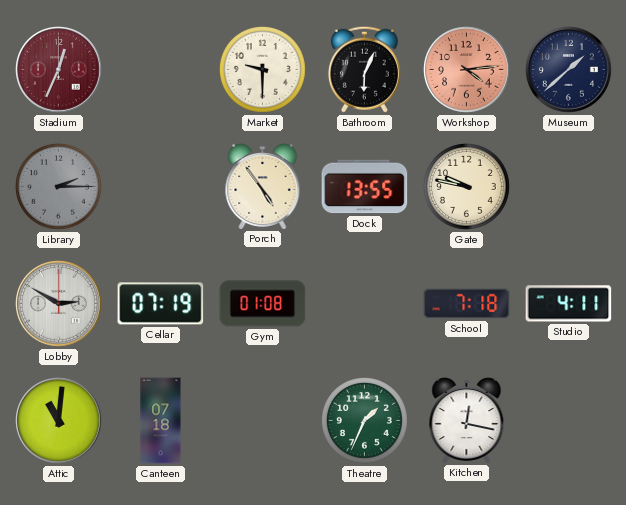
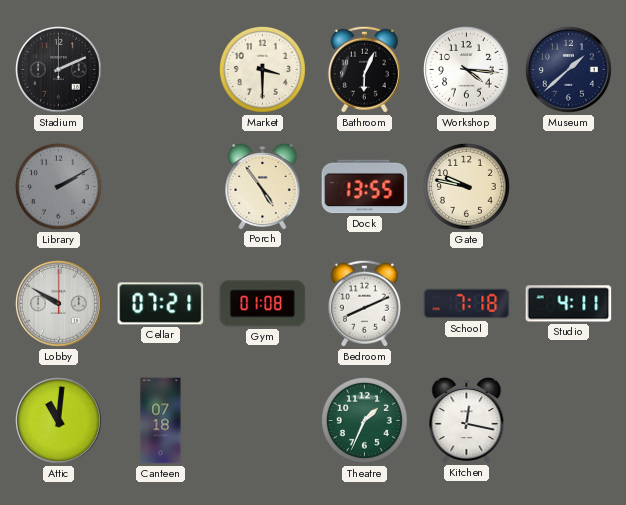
Stadium: 12:34 -> 2:11 (59, 70)
Stadium dial: burgundy -> black (59, 70)
Market: 9:30 -> 3:30 (262, 69)
Workshop: 4:14 -> 4:16 (467, 70)
Workshop dial: salmon -> white (467, 70)
Library: 2:15 -> 2:10 (58, 186)
Lobby: 2:50 -> 9:50 (59, 304)
Cellar: 07:19 -> 07:21 (161, 304)
Bedroom: none -> 8:11 (364, 303)
